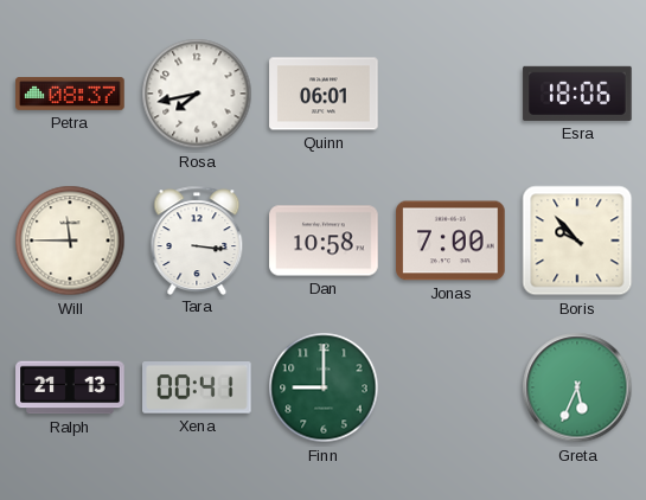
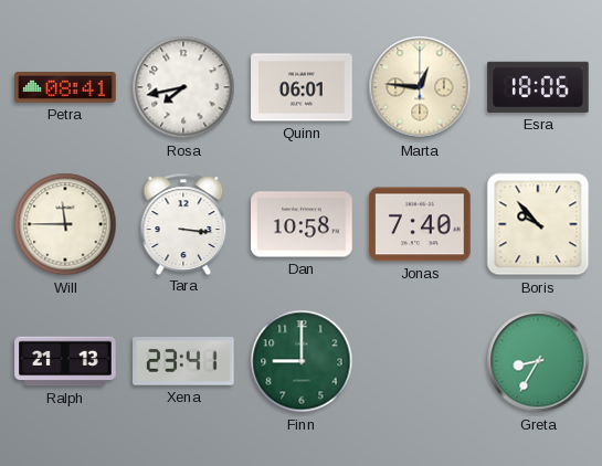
Petra: 08:37 -> 08:41 (65, 88)
Marta: none -> 12:46 (420, 87)
Jonas: 7:00 -> 7:40 (420, 224)
Xena: 00:41 -> 23:41 (183, 361)
Greta: 5:34 -> 8:35 (538, 361)
